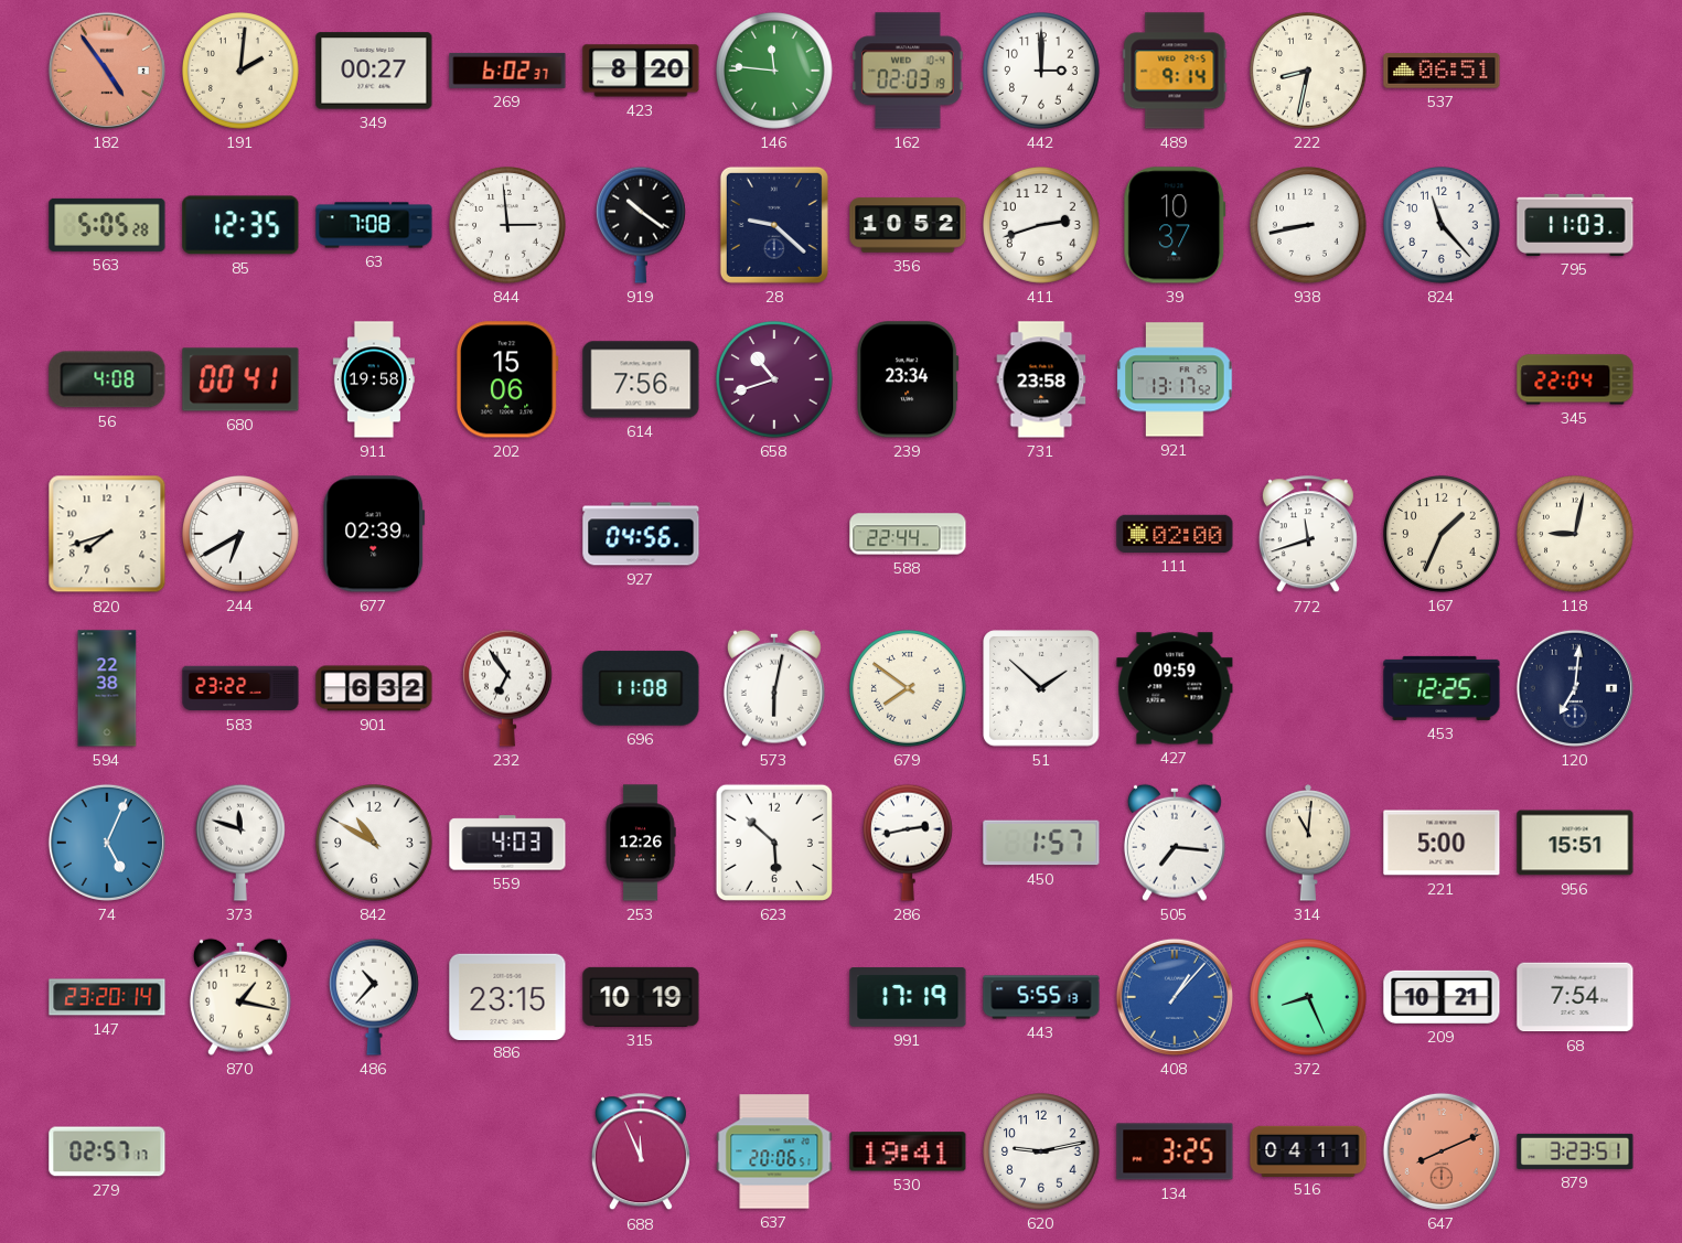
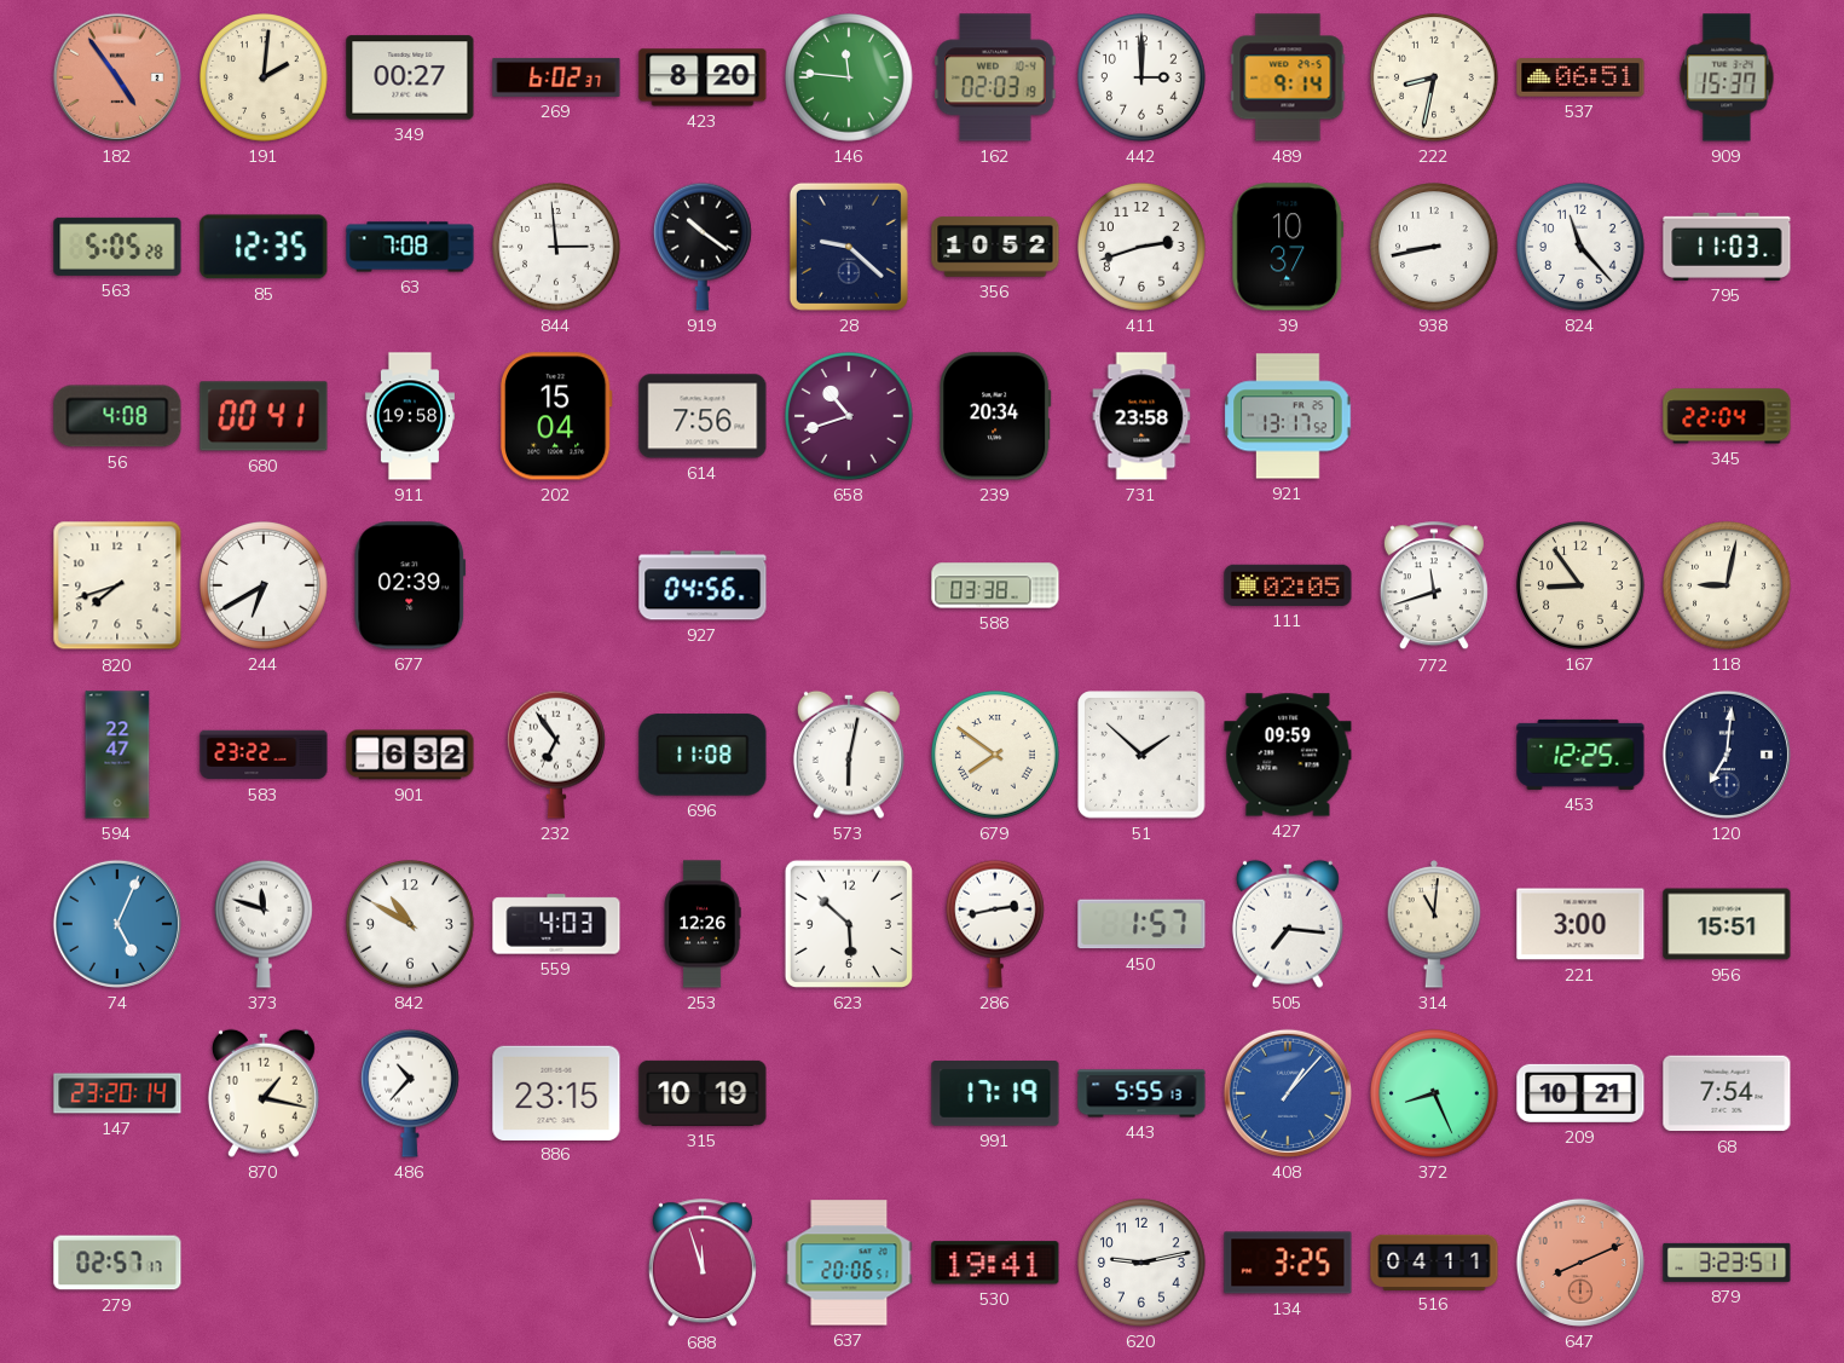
909: none -> 15:37 (1727, 77)
202: 15:06 -> 15:04 (556, 416)
239: 23:34 -> 20:34 (995, 416)
588: 22:44 -> 03:38 (995, 585)
111: 02:00 -> 02:05 (1288, 585)
167: 1:34 -> 8:54 (1582, 587)
594: 22:38 -> 22:47 (117, 755)
221: 5:00 -> 3:00 (1580, 924)
688: 11:56 -> 11:57 (703, 1264)
